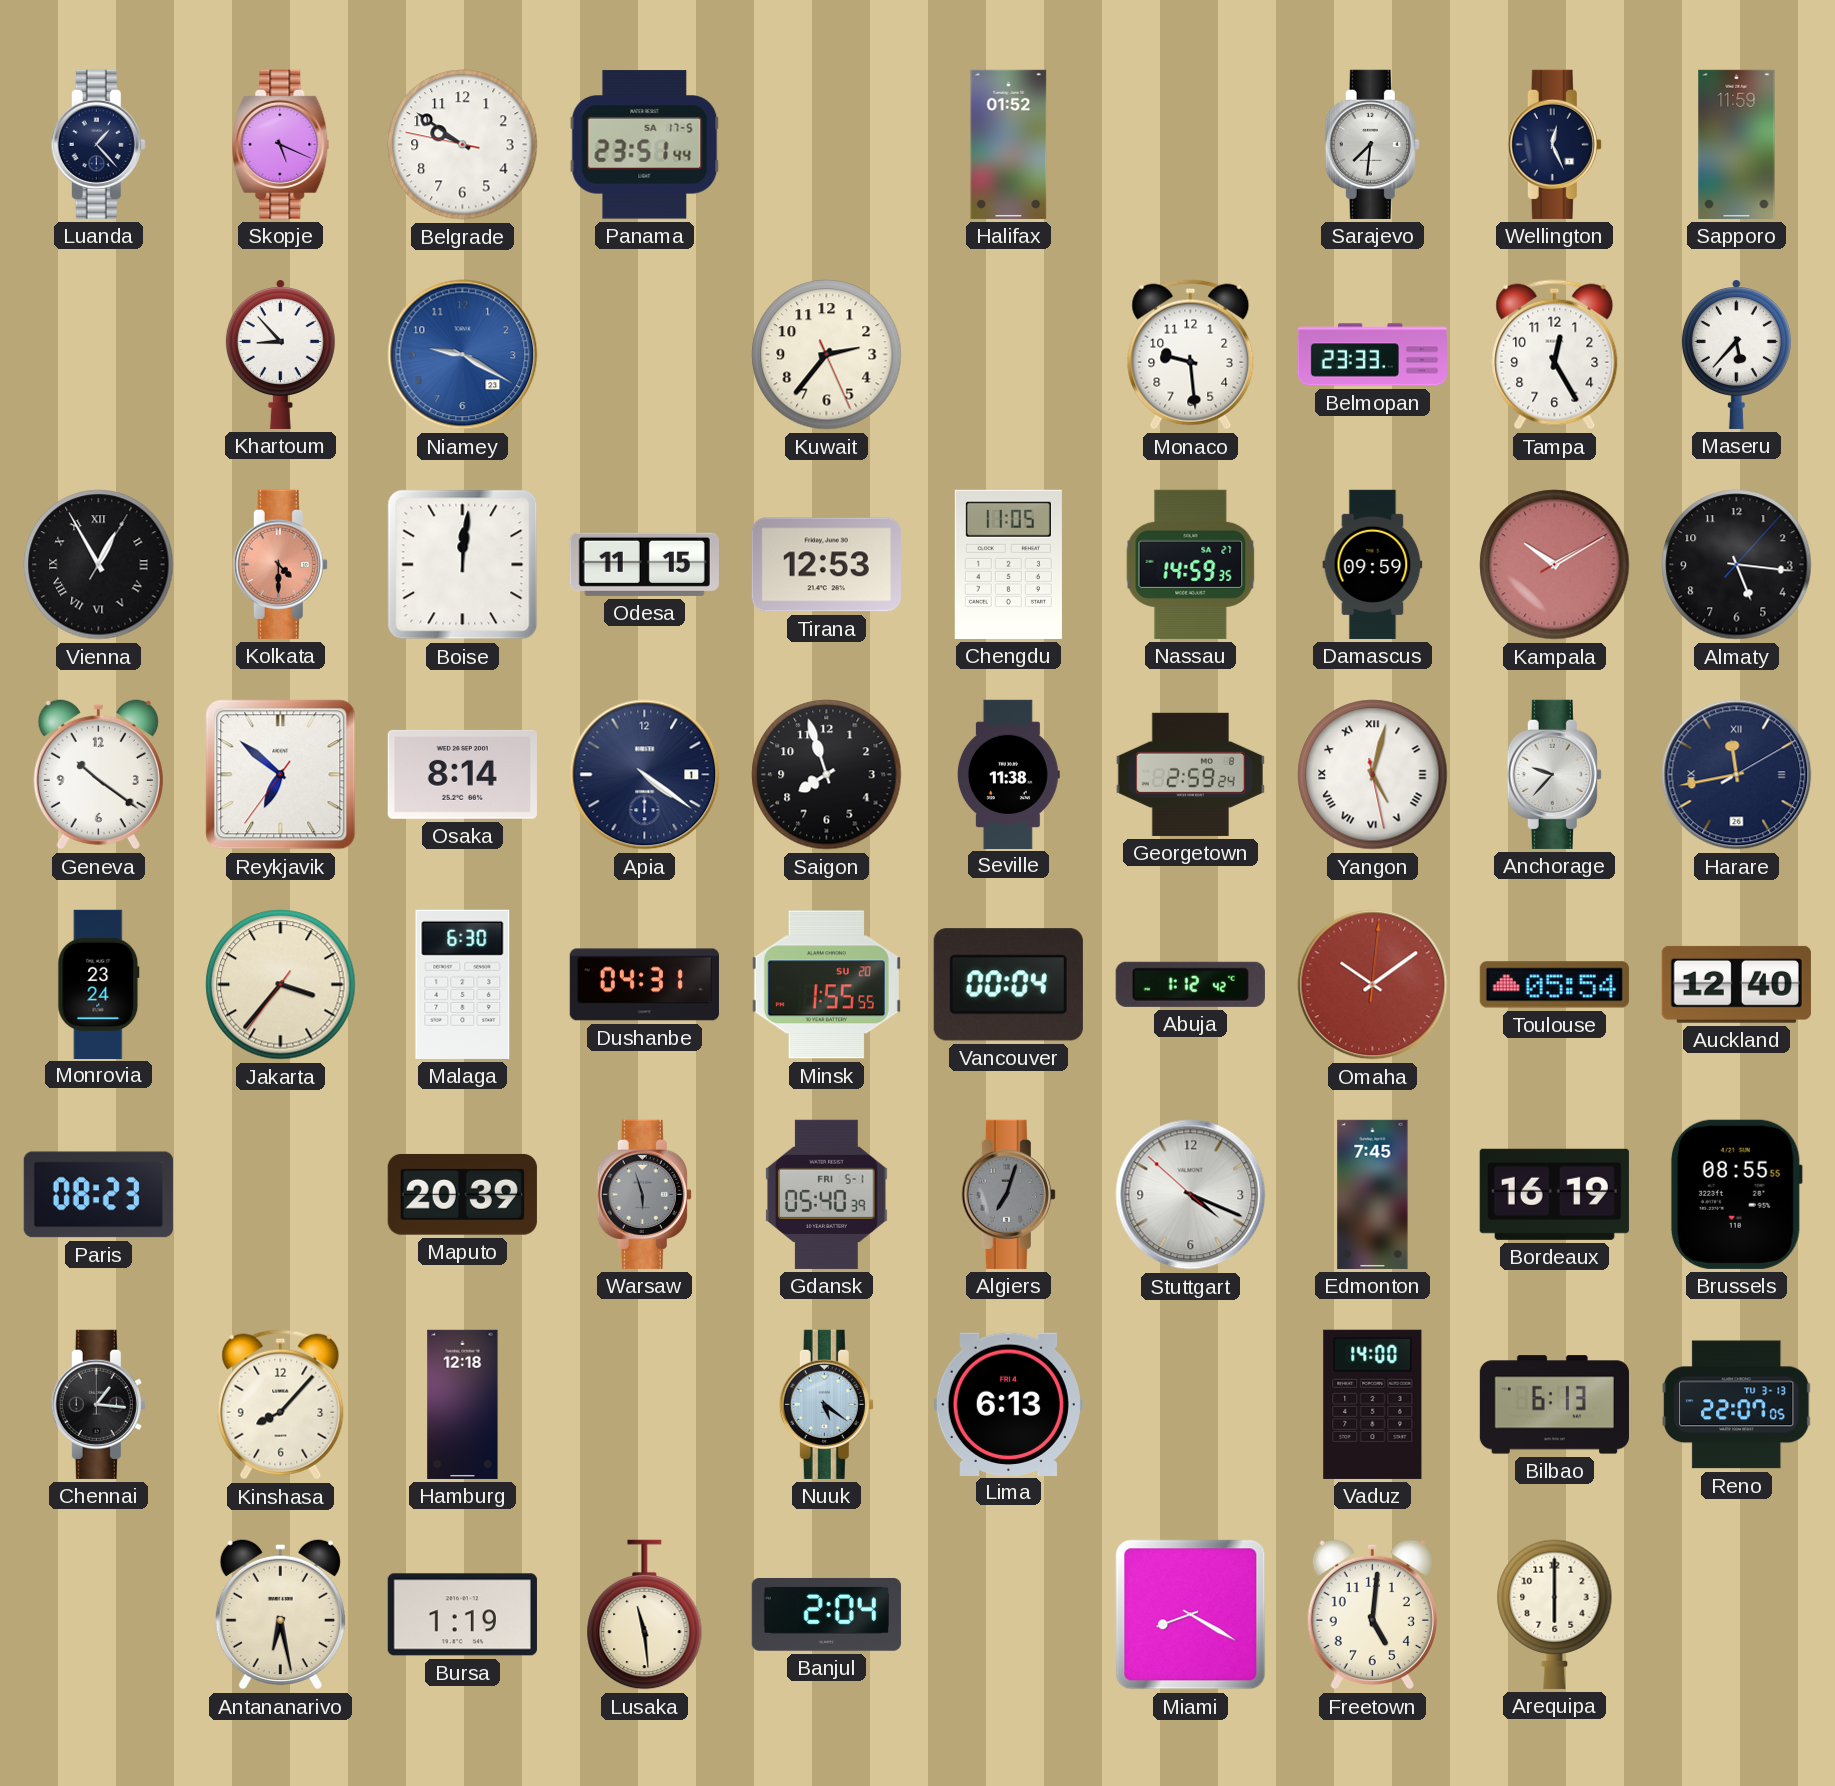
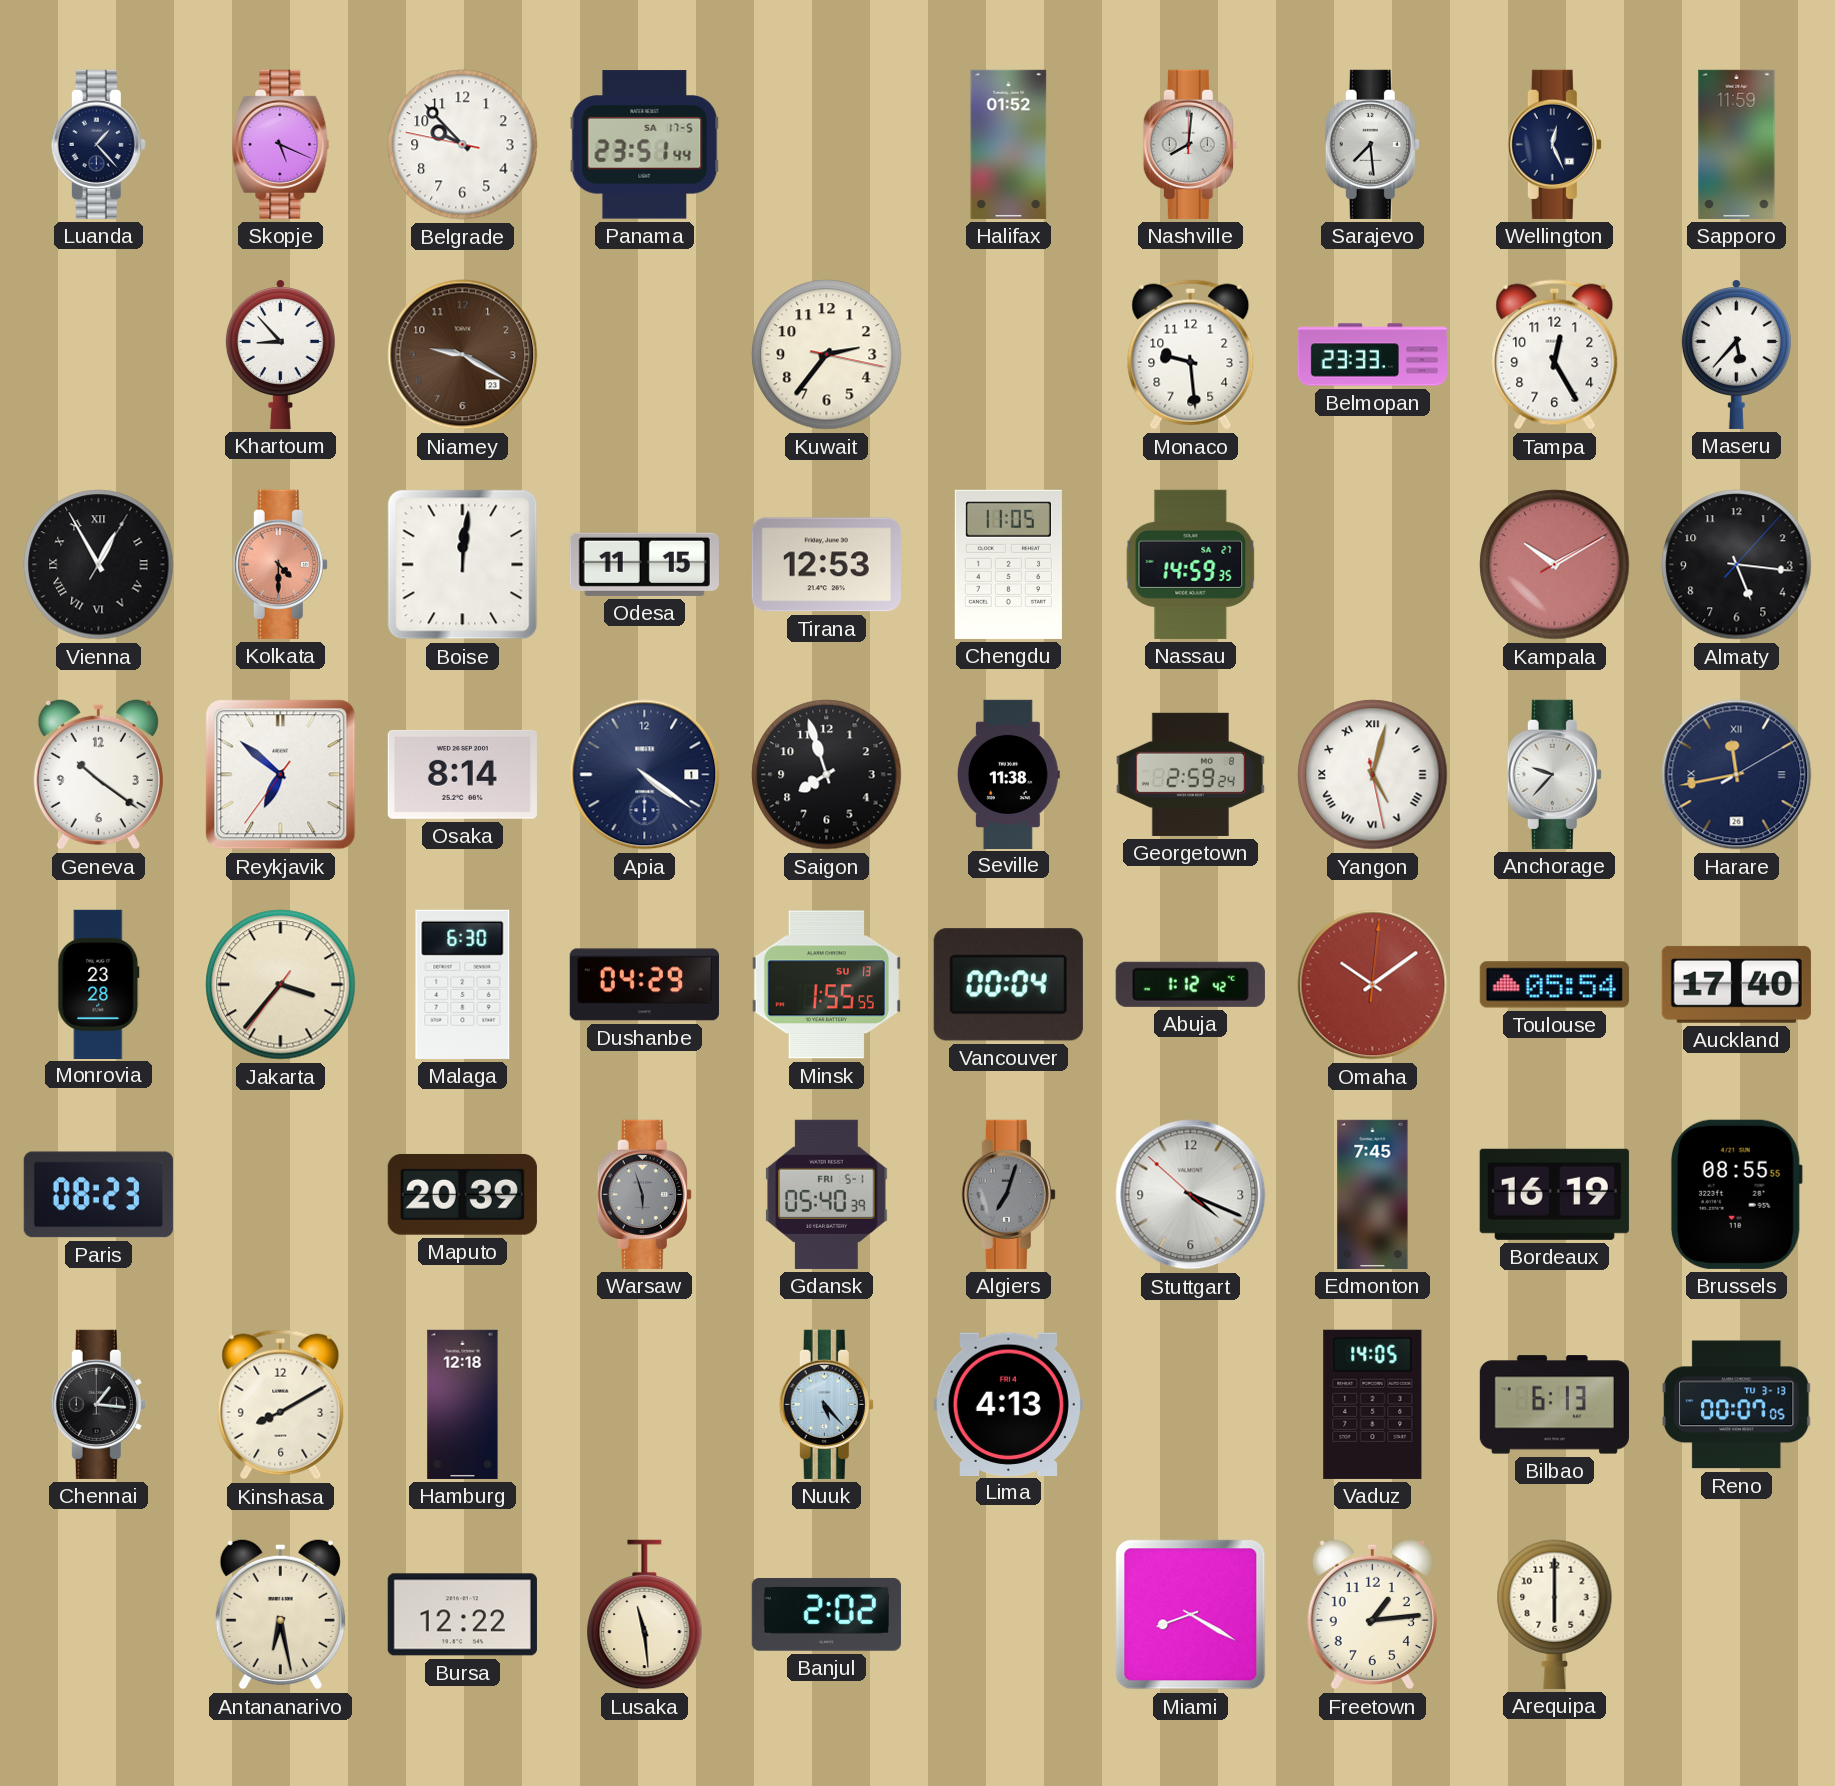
Belgrade: 9:50 -> 9:52 (463, 145)
Nashville: none -> 8:01 (1190, 144)
Sarajevo: 7:31 -> 7:29 (1372, 144)
Niamey dial: blue -> brown (463, 355)
Kuwait: 2:36:26 -> 2:36:17 (827, 355)
Damascus: 09:59 -> none (1373, 564)
Monrovia: 23:24 -> 23:28 (99, 984)
Dushanbe: 04:31 -> 04:29 (644, 985)
Minsk date: SU 20 -> SU 13 (826, 985)
Auckland: 12:40 -> 17:40 (1736, 984)
Kinshasa: 8:07 -> 8:10 (281, 1405)
Nuuk: 5:21 -> 5:23 (826, 1404)
Lima: 6:13 -> 4:13 (1008, 1404)
Vaduz: 14:00 -> 14:05 (1373, 1404)
Reno: 22:07 -> 00:07 (1737, 1405)
Bursa: 1:19 -> 12:22 (462, 1615)
Banjul: 2:04 -> 2:02 (826, 1615)
Freetown: 5:01 -> 1:14 (1372, 1614)
